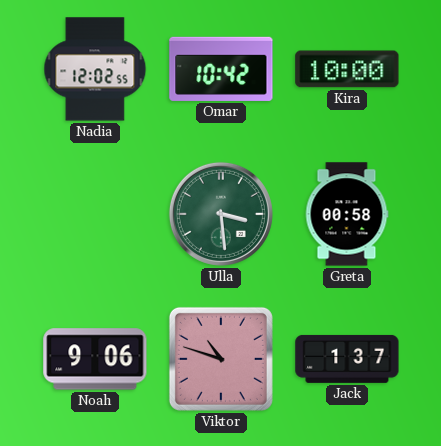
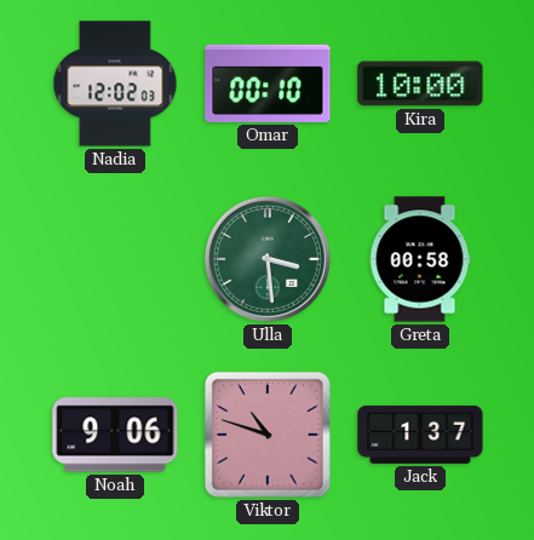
Nadia: 12:02:55 -> 12:02:03 (115, 84)
Omar: 10:42 -> 00:10 (268, 84)
